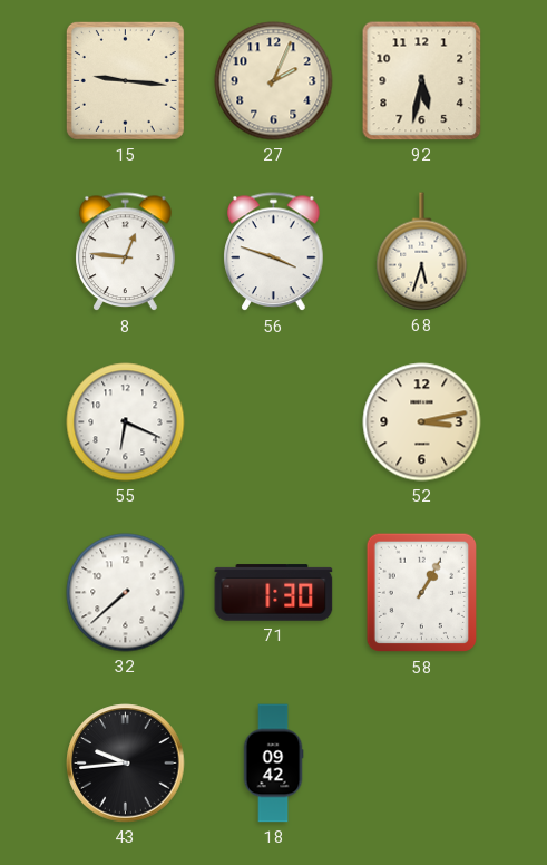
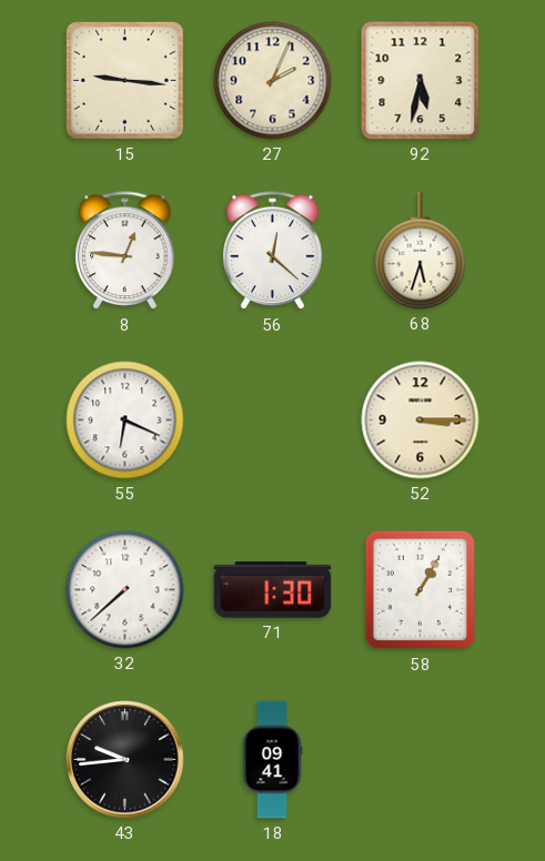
56: 3:48 -> 12:22 (273, 251)
52: 3:13 -> 3:15 (421, 421)
18: 09:42 -> 09:41 (272, 760)
